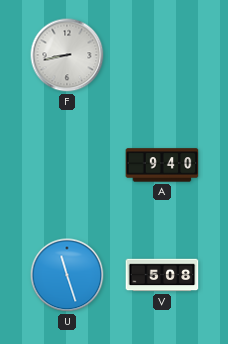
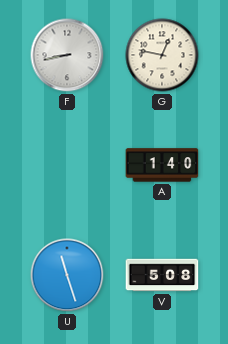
G: none -> 12:47 (162, 55)
A: 9:40 -> 1:40 (162, 165)
